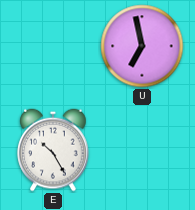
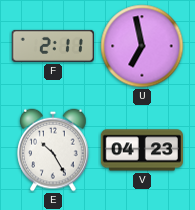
F: none -> 2:11 (53, 46)
V: none -> 04:23 (141, 150)
